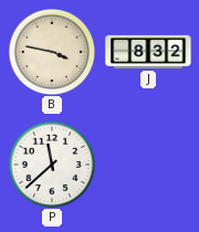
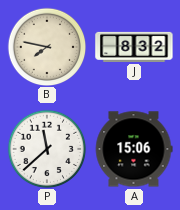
B: 3:47 -> 7:47 (47, 47)
A: none -> 15:06 (134, 149)
